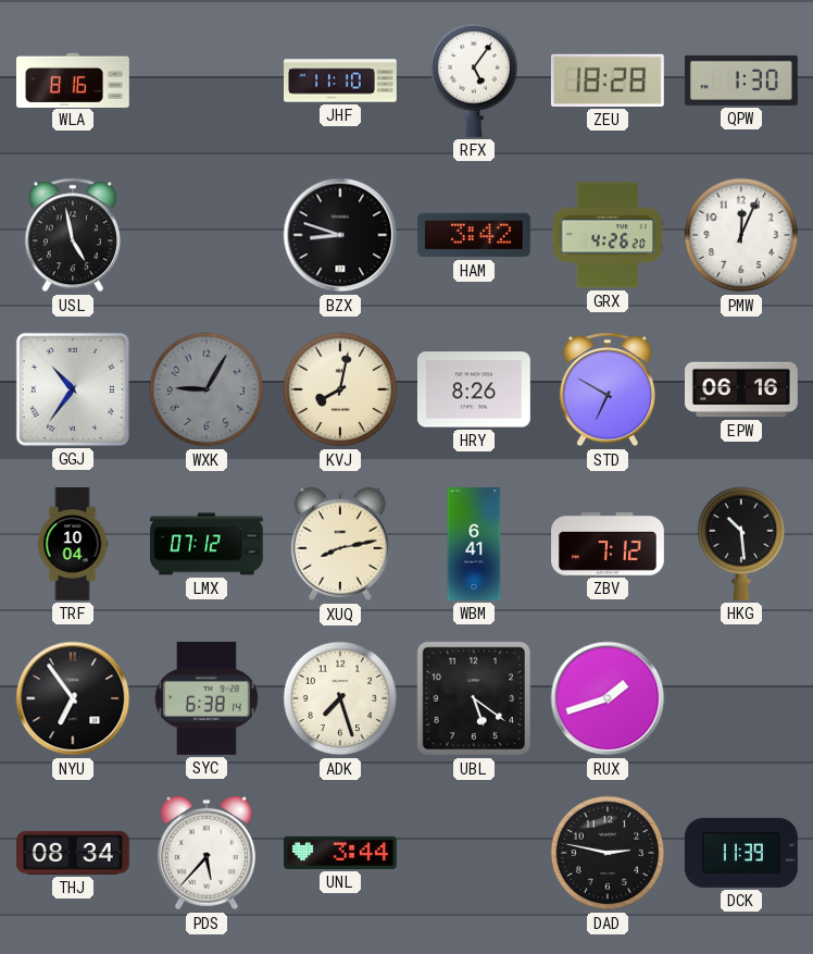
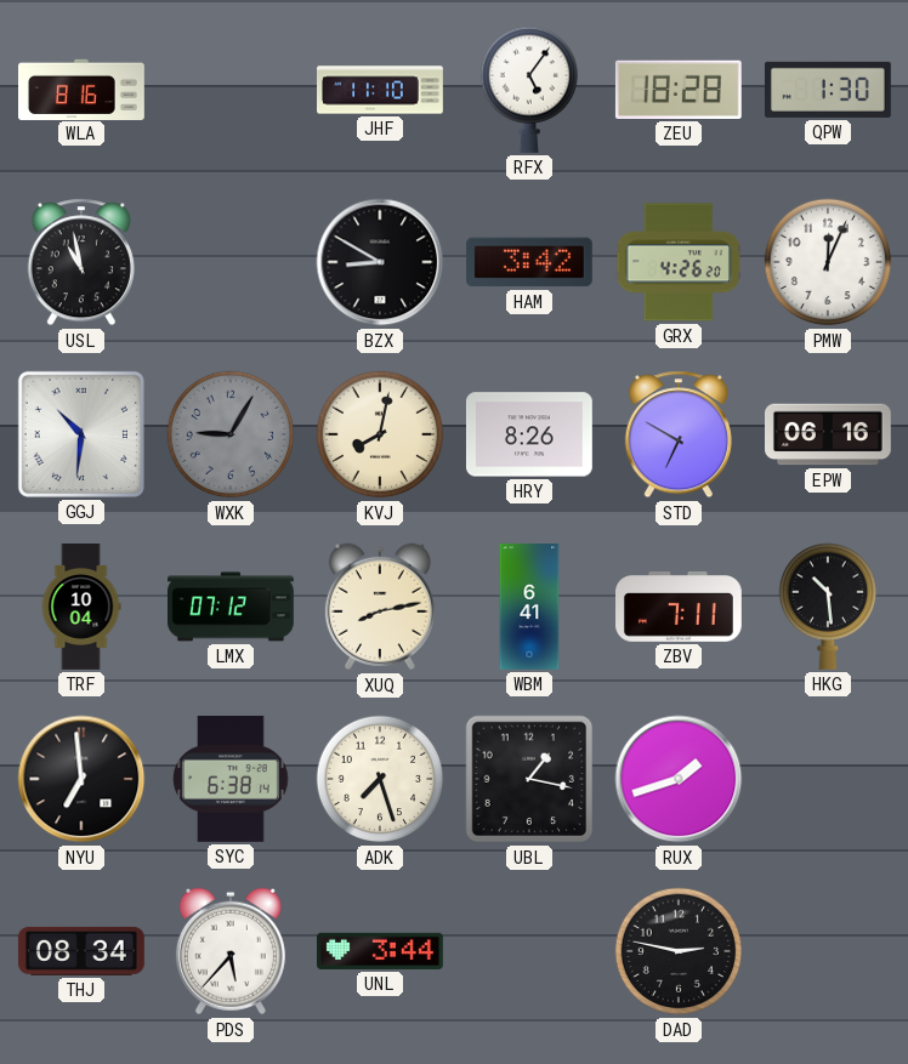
USL: 4:58 -> 10:58 (81, 262)
BZX: 8:48 -> 8:50 (380, 262)
GGJ: 10:36 -> 10:31 (81, 434)
ZBV: 7:12 -> 7:11 (680, 608)
NYU: 6:54 -> 6:59 (81, 779)
UBL: 5:21 -> 1:17 (529, 779)
DCK: 11:39 -> none (741, 853)
